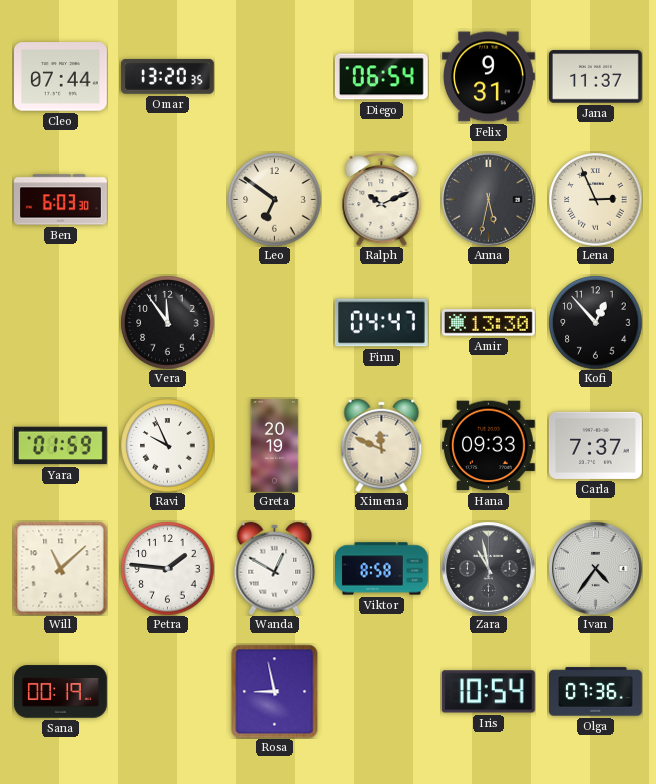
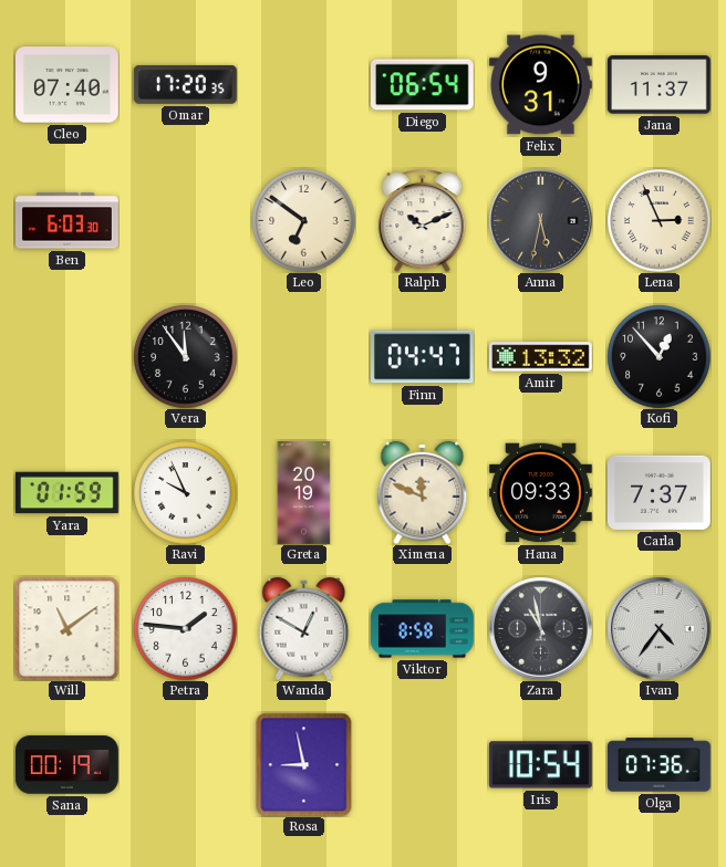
Cleo: 07:44 -> 07:40 (68, 85)
Omar: 13:20 -> 17:20 (185, 84)
Amir: 13:30 -> 13:32 (541, 357)
Will: 11:08 -> 11:09 (66, 628)
